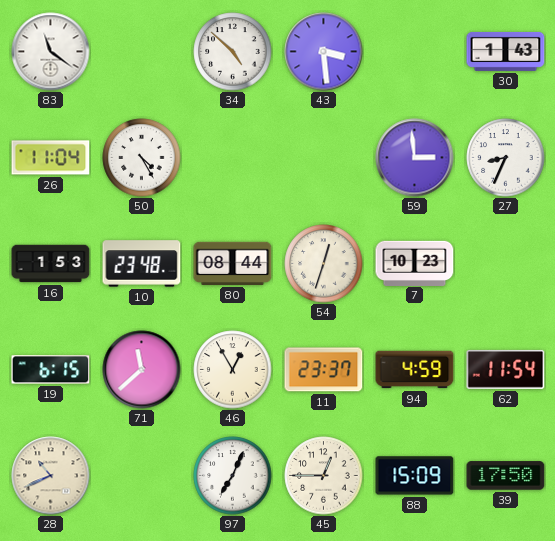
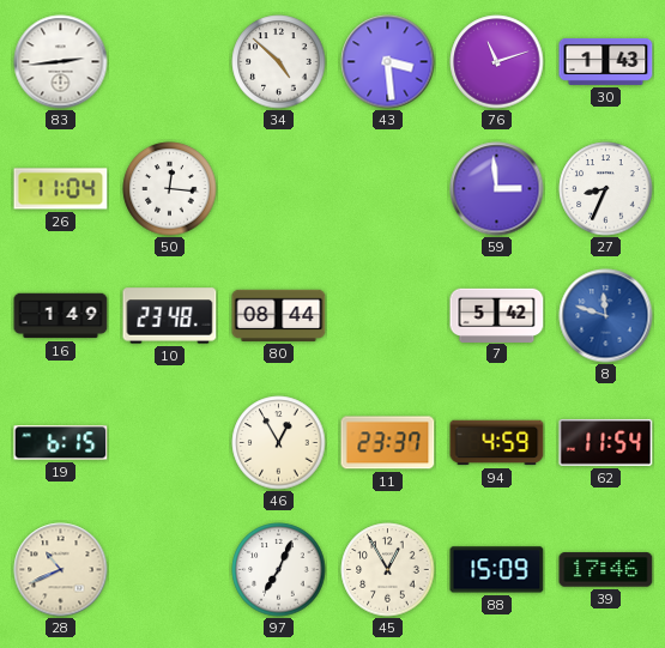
83: 11:21 -> 2:44 (61, 62)
76: none -> 11:12 (497, 62)
50: 4:25 -> 12:16 (170, 189)
16: 1:53 -> 1:49 (61, 316)
54: 12:33 -> none (324, 264)
7: 10:23 -> 5:42 (497, 315)
8: none -> 11:48 (606, 316)
71: 11:38 -> none (142, 370)
45: 12:45 -> 12:55 (388, 570)
39: 17:50 -> 17:46 (606, 570)
